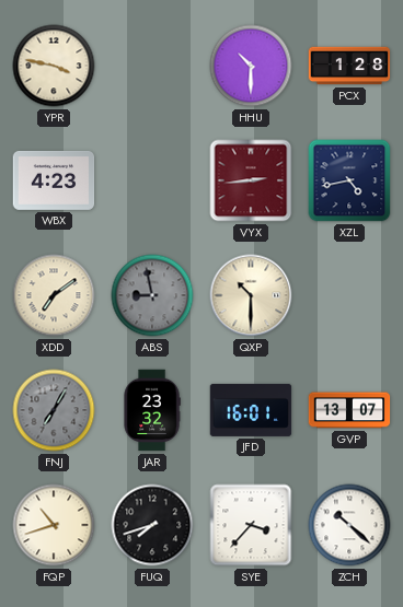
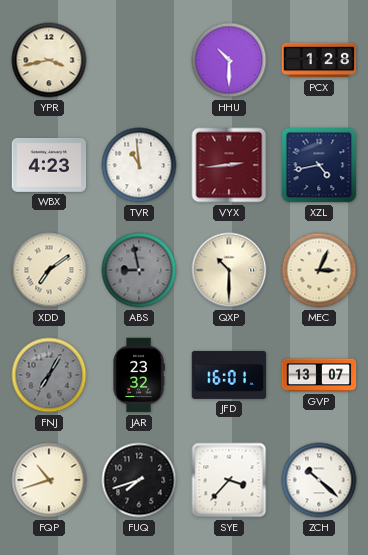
YPR: 3:47 -> 3:43 (49, 60)
TVR: none -> 10:59 (139, 165)
MEC: none -> 3:04 (319, 270)
